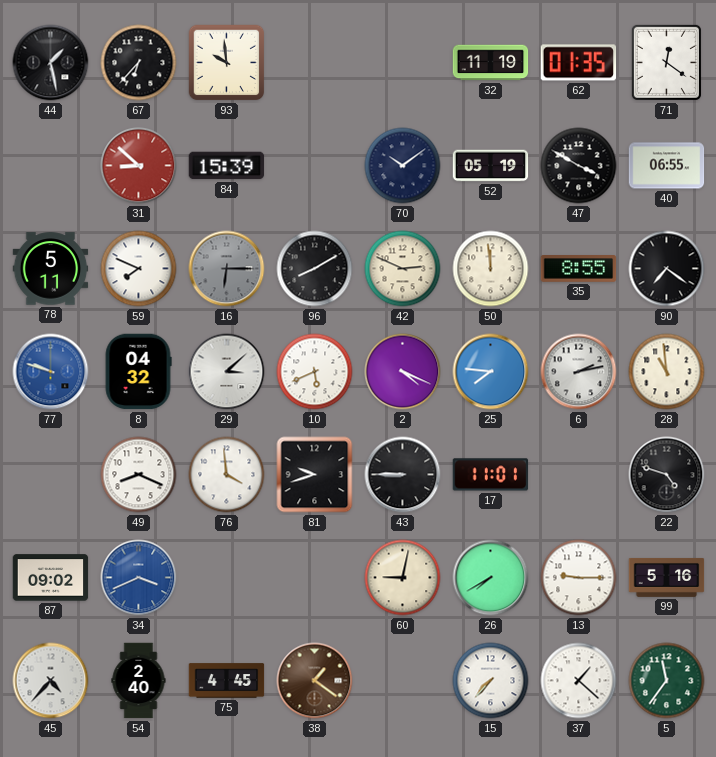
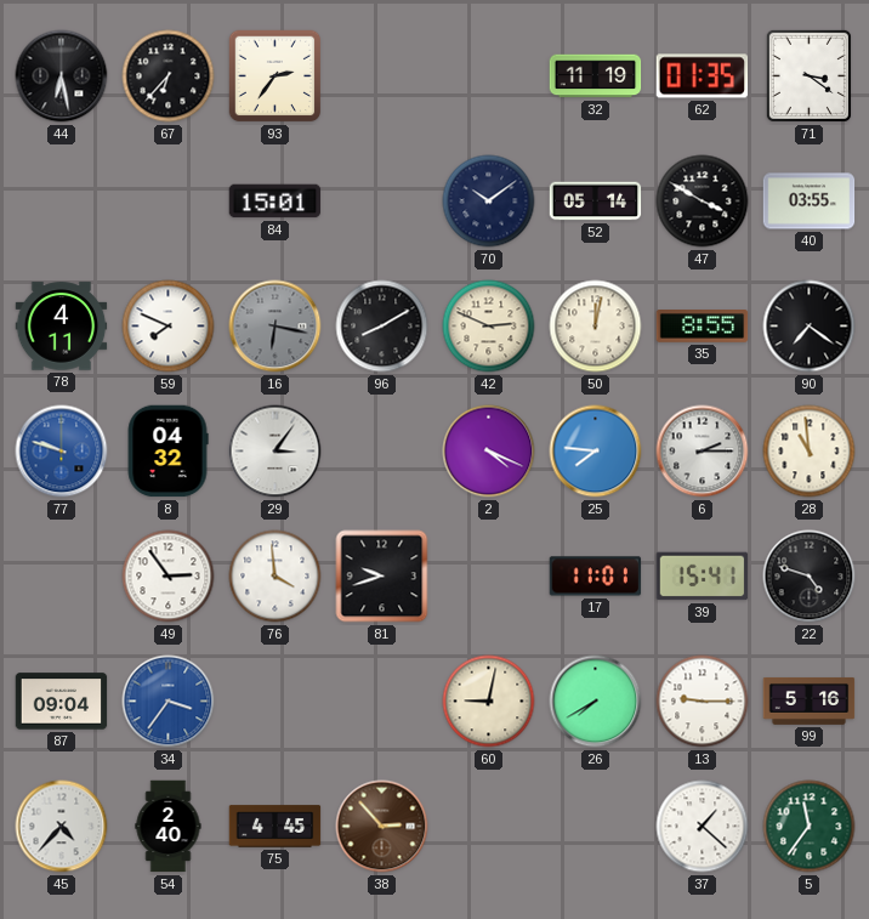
44: 1:28 -> 6:28 (62, 76)
93: 9:59 -> 2:36 (276, 76)
71: 12:21 -> 3:21 (808, 75)
31: 8:52 -> none (139, 166)
84: 15:39 -> 15:01 (276, 202)
52: 05:19 -> 05:14 (596, 202)
40: 06:55 -> 03:55 (810, 202)
78: 5:11 -> 4:11 (62, 327)
16: 6:15 -> 6:17 (276, 327)
50: 11:59 -> 12:02 (596, 327)
29: 3:08 -> 3:06 (276, 452)
10: 5:41 -> none (315, 372)
6: 2:13 -> 2:15 (703, 452)
49: 8:19 -> 2:54 (169, 577)
43: 8:45 -> none (403, 475)
39: none -> 15:41 (703, 577)
87: 09:02 -> 09:04 (62, 702)
34: 3:41 -> 3:36 (169, 702)
38: 1:21 -> 2:53 (382, 827)
15: 7:37 -> none (491, 681)
